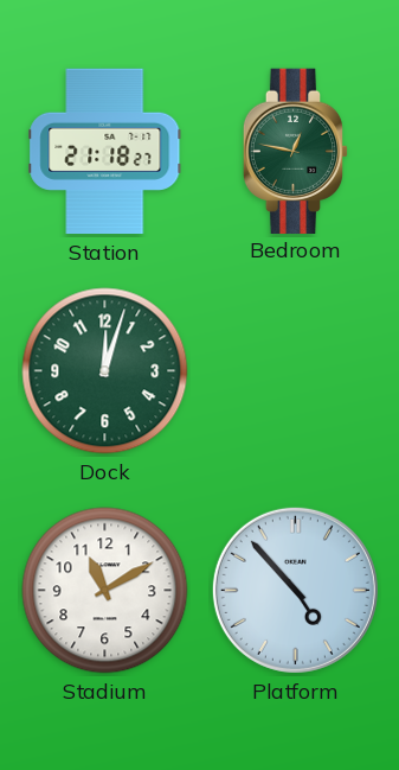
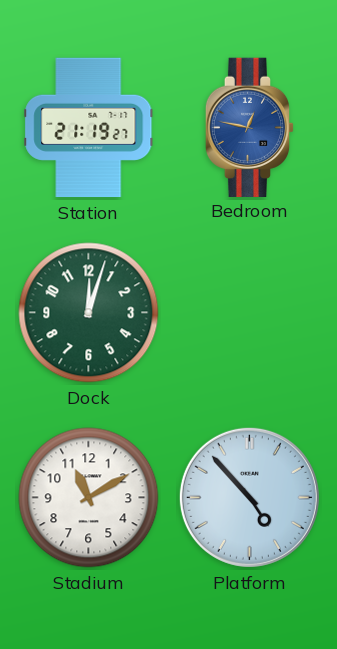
Station: 21:18 -> 21:19 (89, 128)
Bedroom dial: green -> blue (250, 127)
